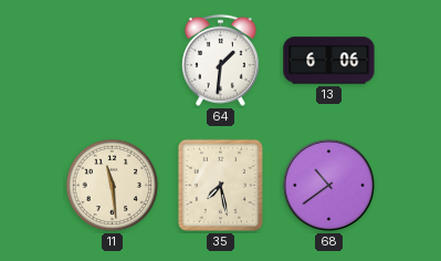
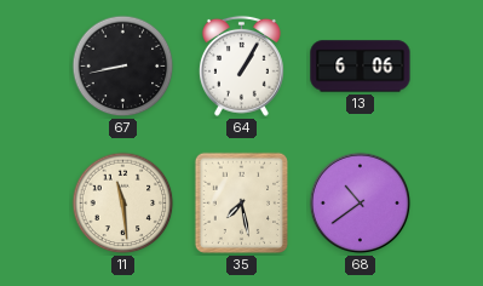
67: none -> 8:43 (123, 67)
64: 1:31 -> 1:05 (241, 65)
